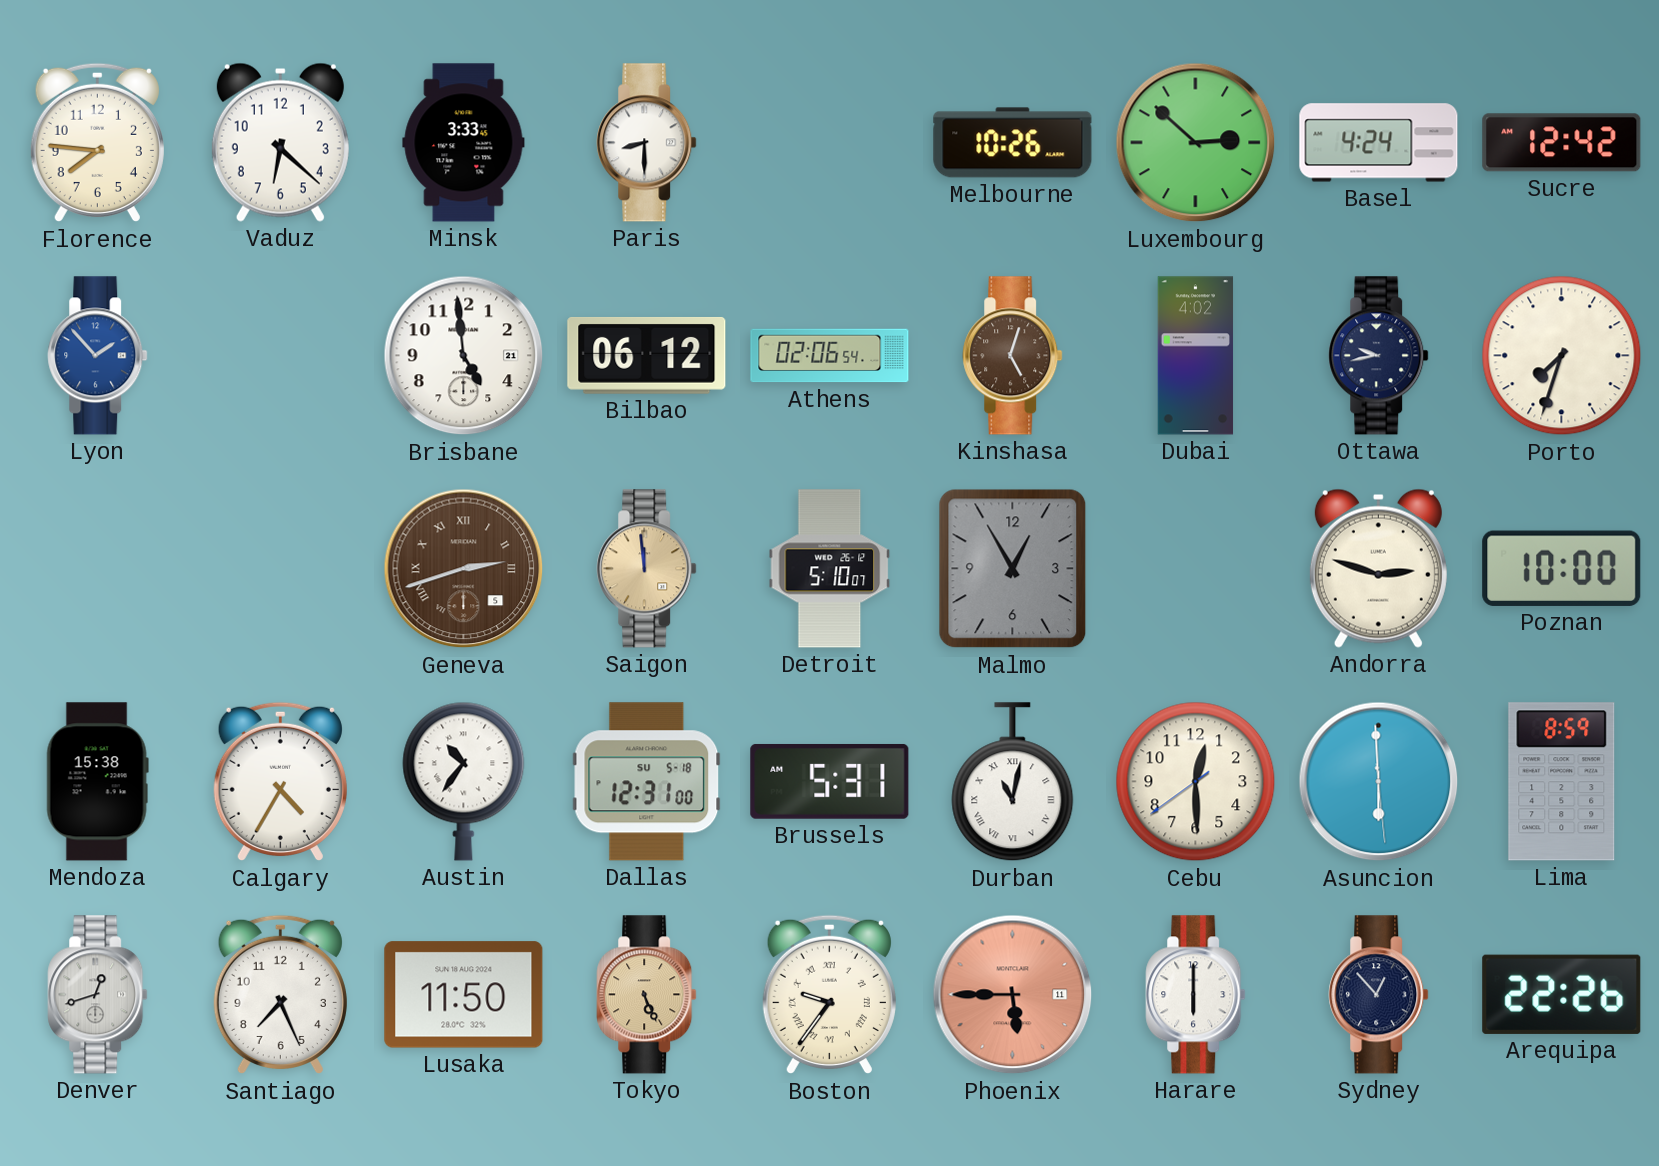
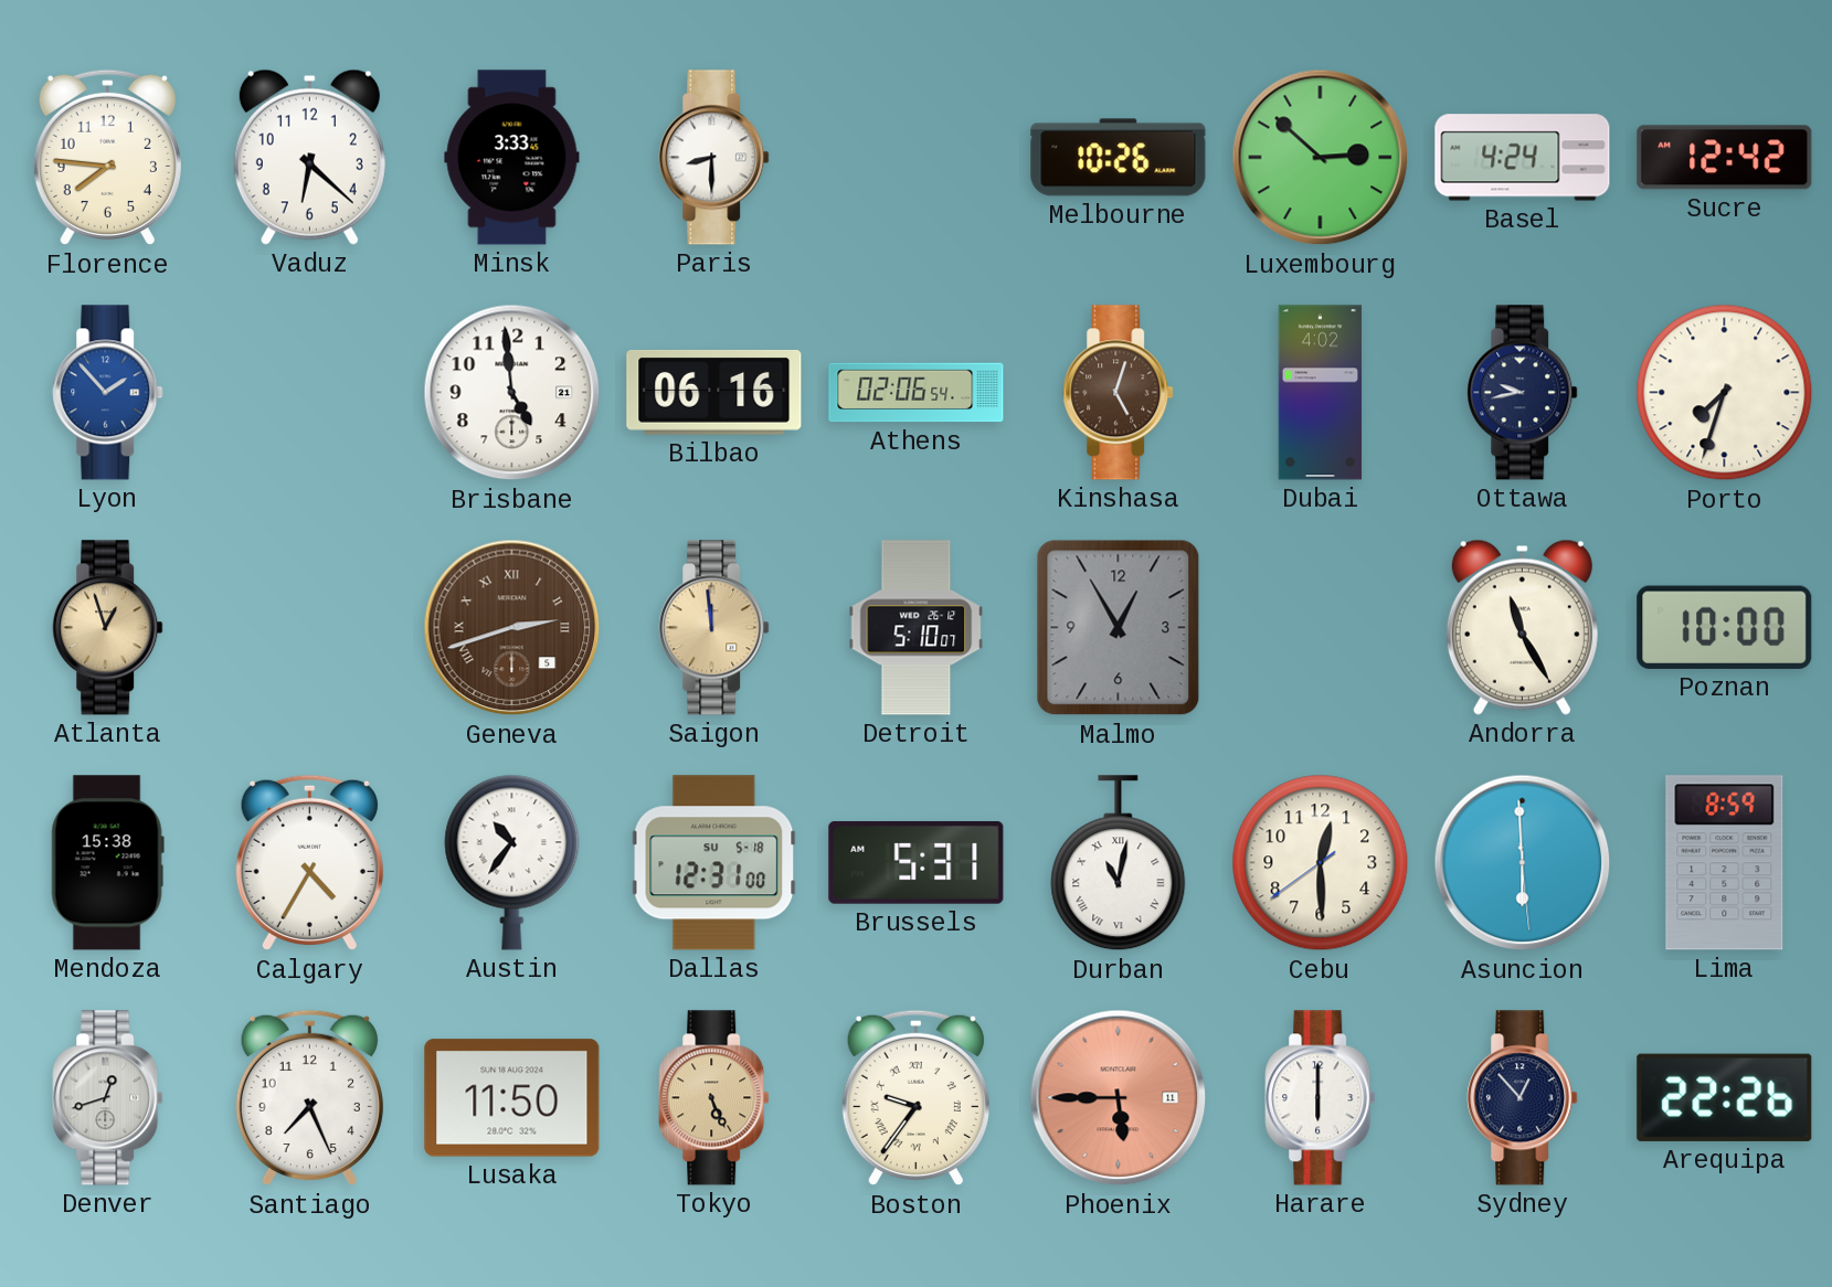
Bilbao: 06:12 -> 06:16 (714, 392)
Atlanta: none -> 12:57 (108, 628)
Andorra: 2:48 -> 11:25 (1522, 627)
